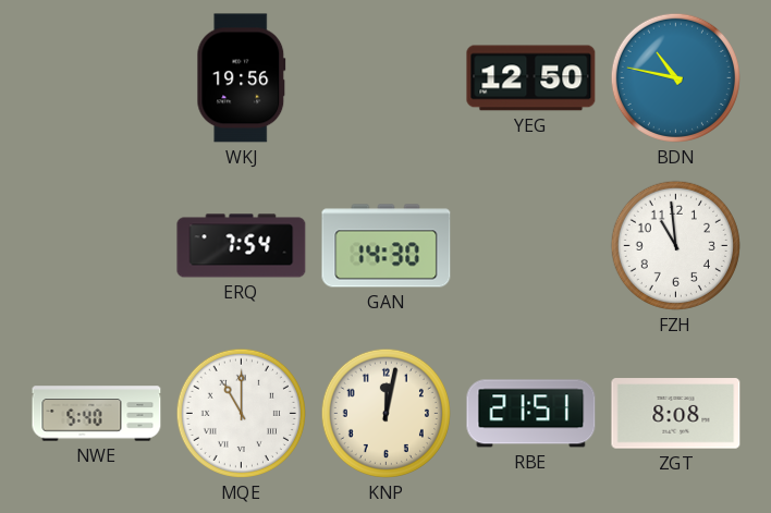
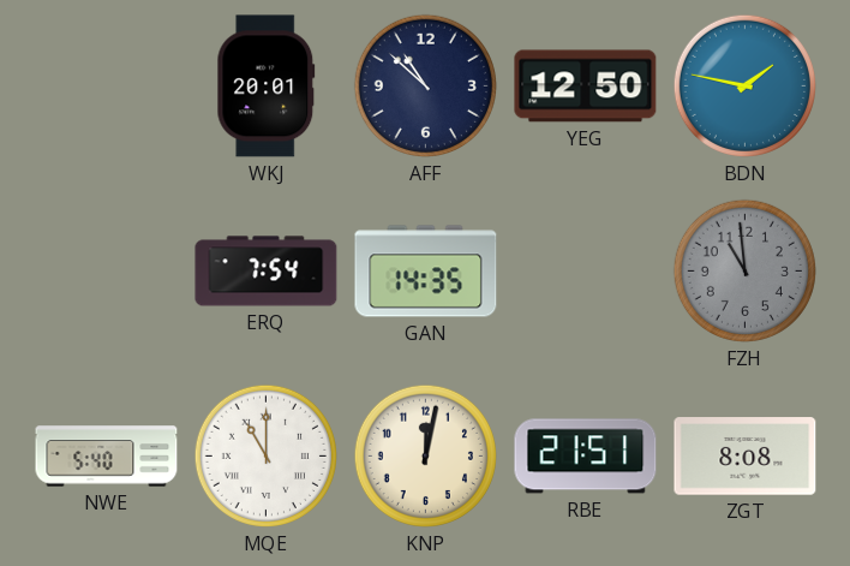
WKJ: 19:56 -> 20:01 (267, 87)
AFF: none -> 10:52 (425, 85)
BDN: 10:47 -> 1:47 (744, 85)
GAN: 14:30 -> 14:35 (426, 272)
FZH dial: white -> grey (744, 270)
